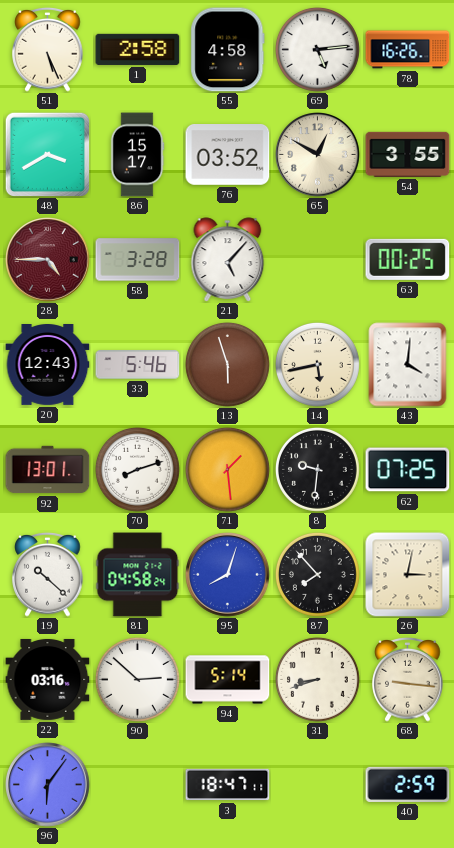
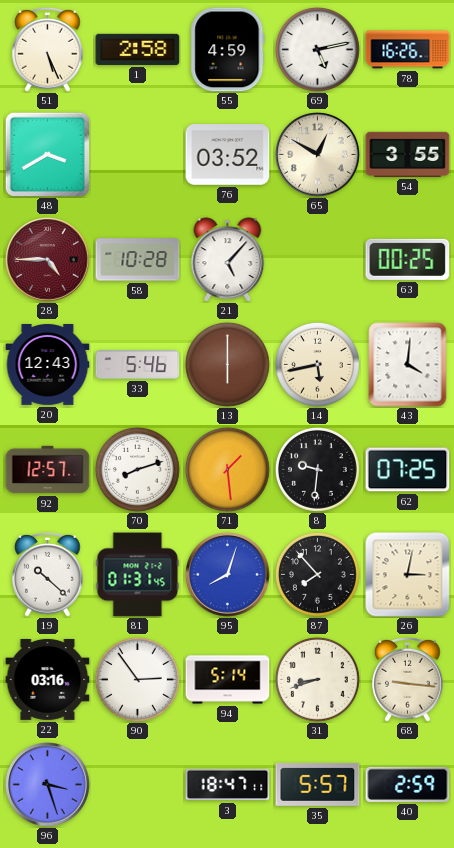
55: 4:58 -> 4:59 (228, 50)
69: 5:14 -> 5:13 (317, 49)
86: 15:17 -> none (137, 155)
58: 3:28 -> 10:28 (138, 260)
13: 5:57 -> 6:00 (227, 364)
92: 13:01 -> 12:57 (48, 470)
81: 04:58 -> 01:31 (138, 575)
90: 2:52 -> 2:54 (137, 679)
96: 6:06 -> 3:27 (48, 785)
35: none -> 5:57 (318, 784)
